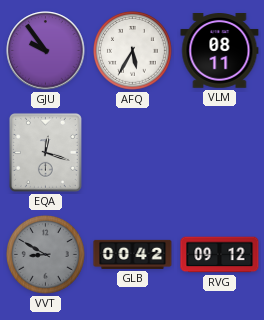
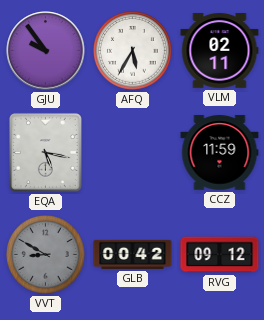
VLM: 08:11 -> 02:11 (220, 51)
EQA: 12:18 -> 5:17 (45, 152)
CCZ: none -> 11:59 (220, 153)
